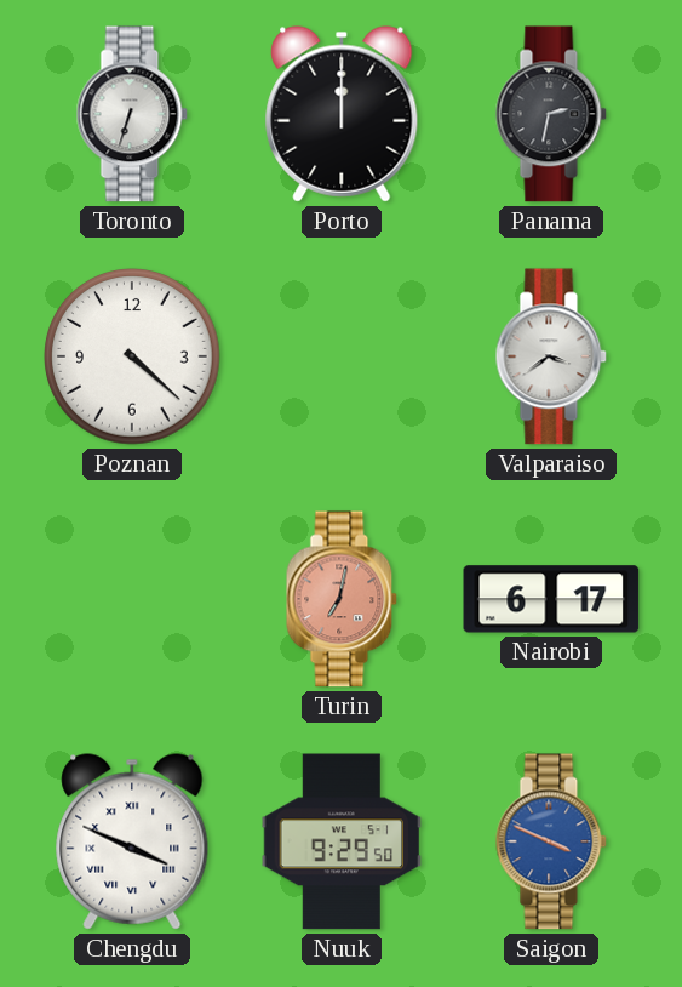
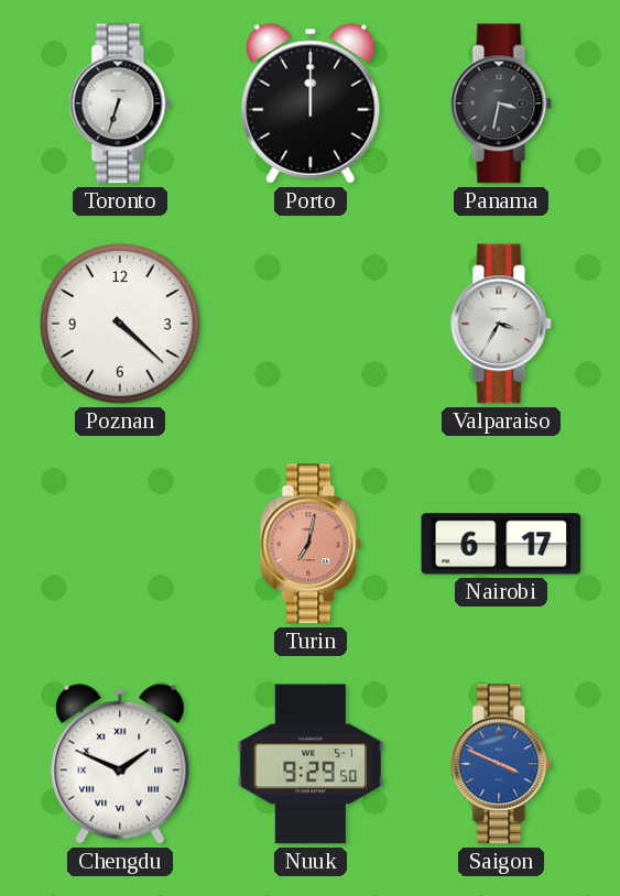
Panama: 2:32 -> 3:32 (501, 103)
Valparaiso: 3:39 -> 3:35 (501, 324)
Chengdu: 3:49 -> 1:49 (120, 764)
